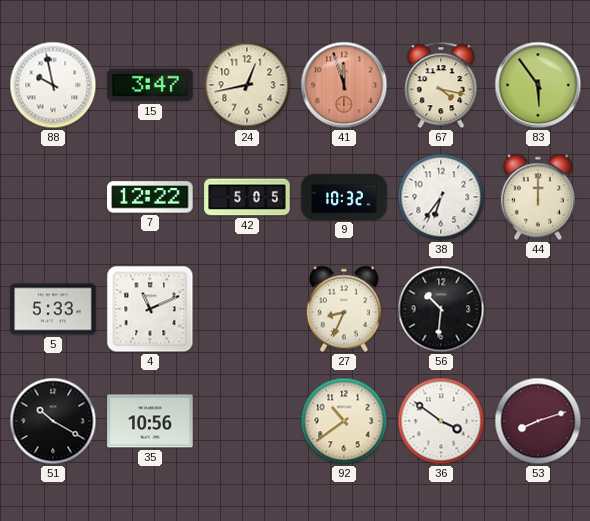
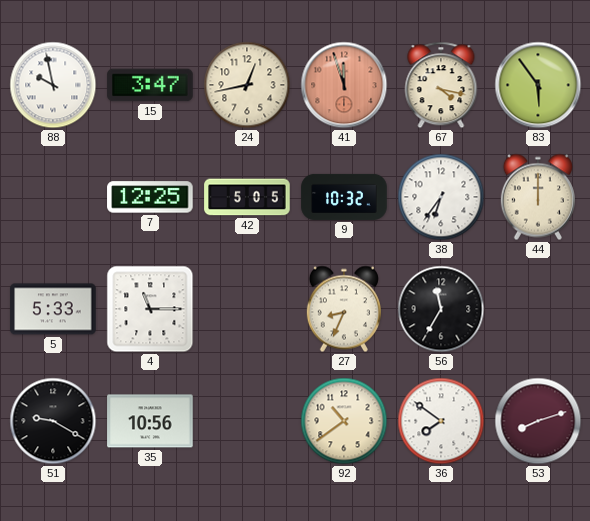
7: 12:22 -> 12:25 (150, 197)
4: 11:11 -> 11:15 (150, 309)
56: 10:31 -> 11:35 (441, 309)
51: 10:20 -> 9:20 (53, 421)
36: 3:51 -> 7:51 (441, 421)
